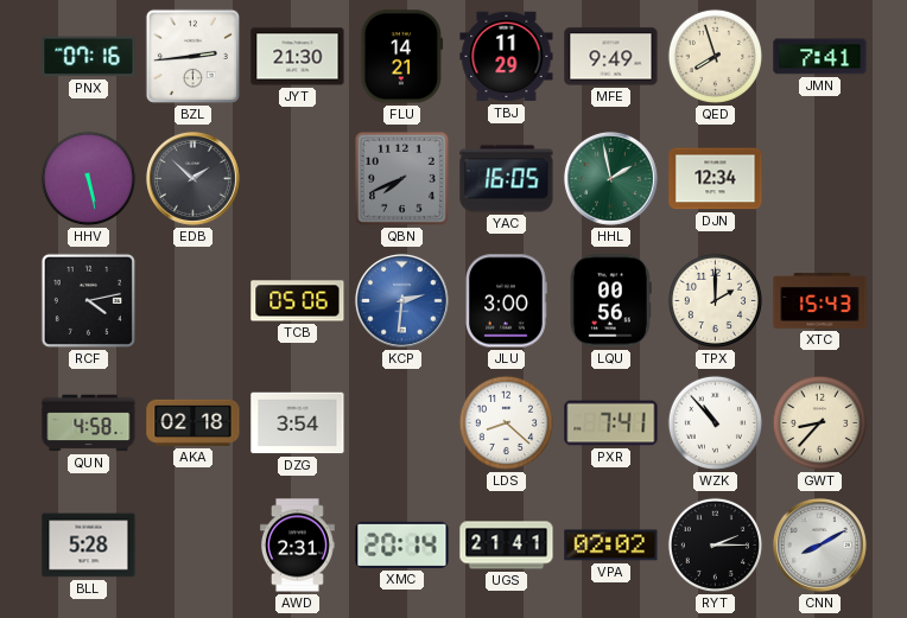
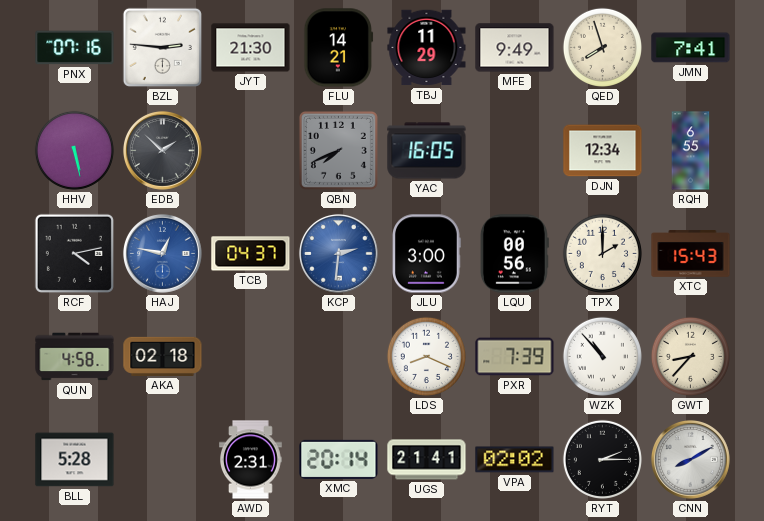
BZL: 2:44 -> 2:46 (162, 47)
HHL: 1:58 -> none (610, 178)
RQH: none -> 6:55 (691, 151)
HAJ: none -> 12:47 (162, 253)
TCB: 05:06 -> 04:37 (251, 254)
DZG: 3:54 -> none (298, 423)
LDS: 8:22 -> 8:19 (426, 356)
PXR: 7:41 -> 7:39 (515, 357)
